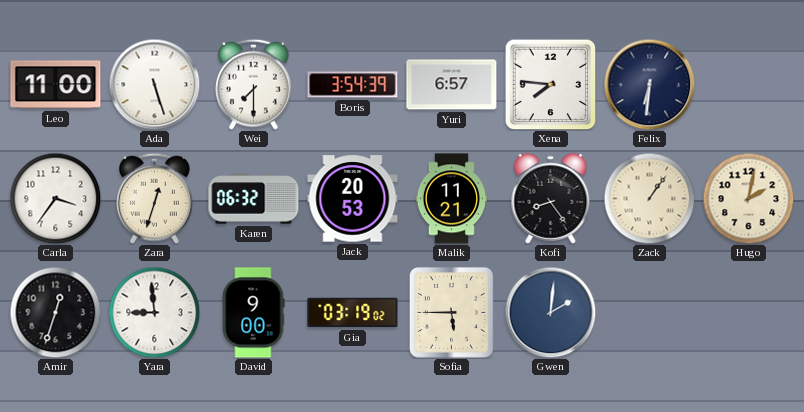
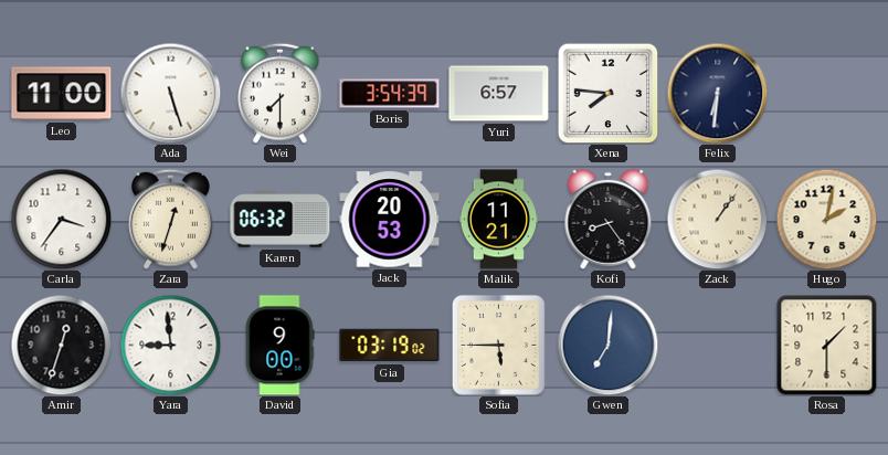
Gwen: 2:01 -> 7:01 (607, 345)
Rosa: none -> 1:30 (827, 346)
